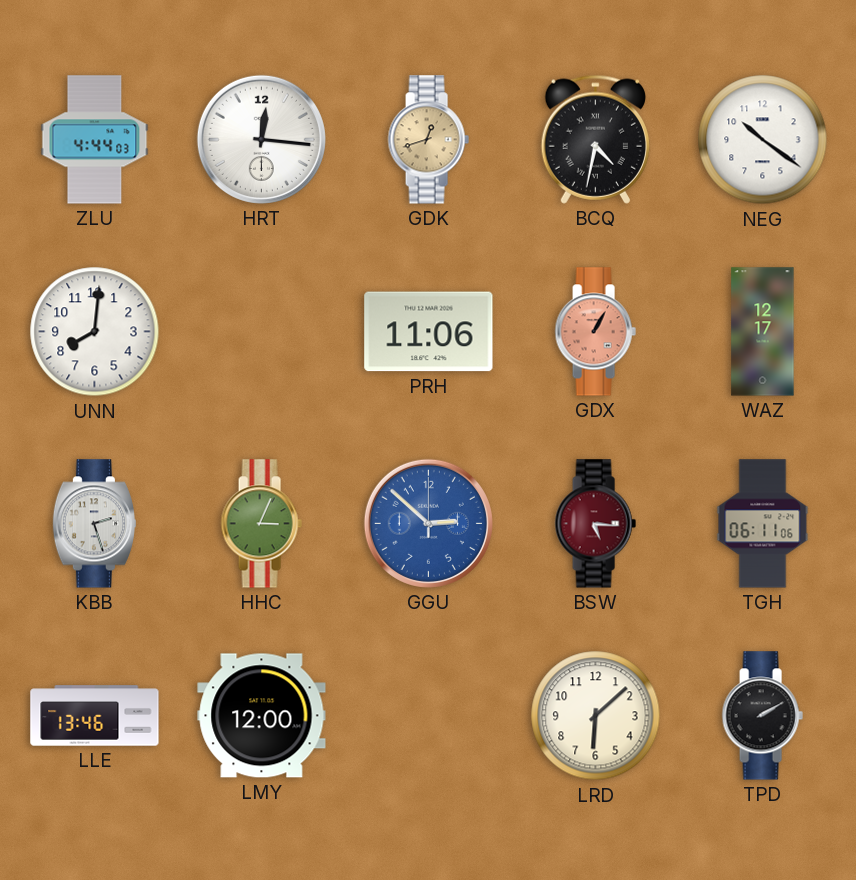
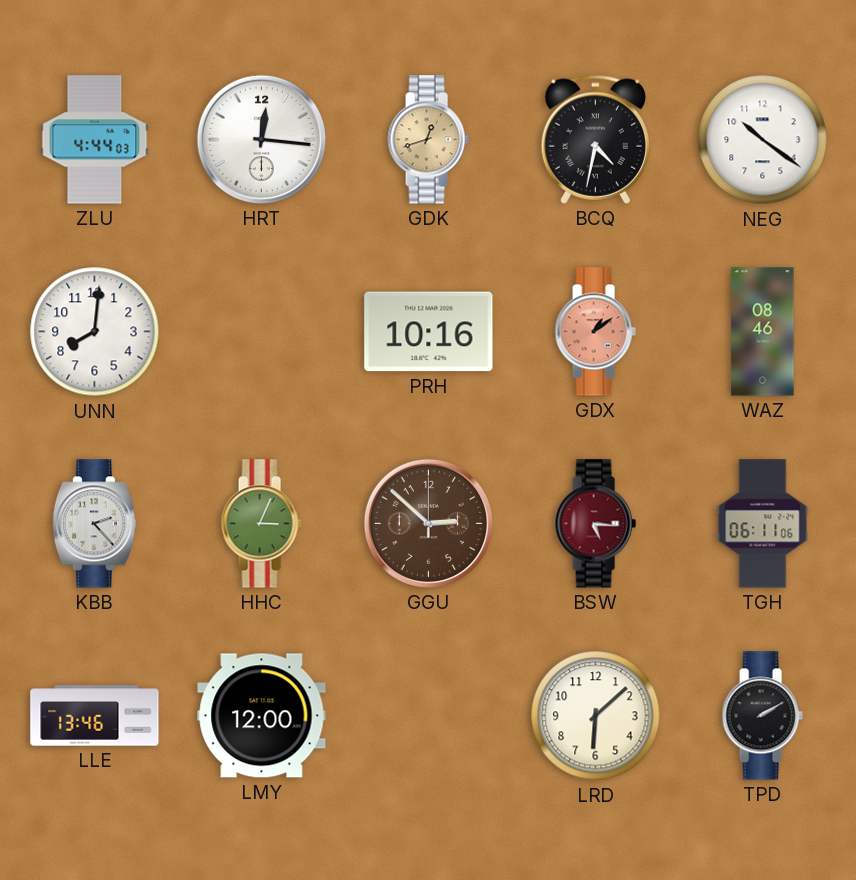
PRH: 11:06 -> 10:16 (429, 332)
GDX: 1:05 -> 1:09 (595, 332)
WAZ: 12:17 -> 08:46 (763, 332)
KBB: 2:27 -> 2:23 (94, 524)
GGU dial: blue -> brown (428, 523)
